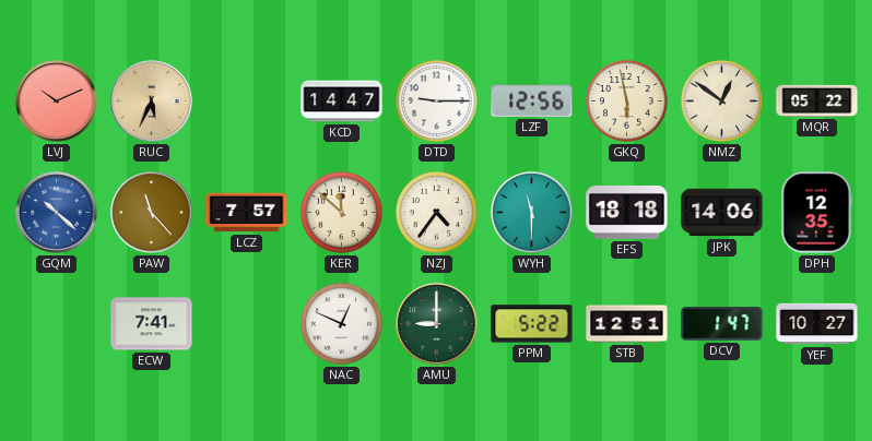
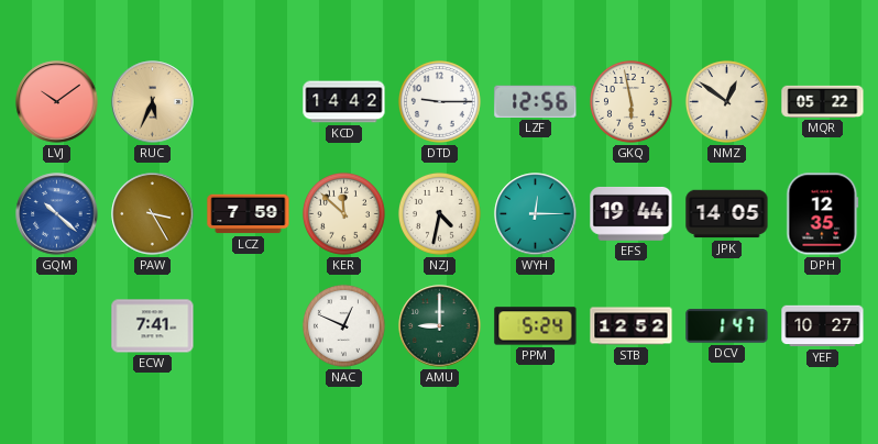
LVJ: 10:11 -> 10:09 (57, 102)
KCD: 14:47 -> 14:42 (344, 102)
PAW: 11:23 -> 3:25 (153, 214)
LCZ: 7:57 -> 7:59 (249, 214)
NZJ: 4:36 -> 4:32 (439, 213)
WYH: 11:30 -> 12:15 (536, 214)
EFS: 18:18 -> 19:44 (632, 214)
JPK: 14:06 -> 14:05 (727, 214)
PPM: 5:22 -> 5:24 (536, 326)
STB: 12:51 -> 12:52 (632, 326)
